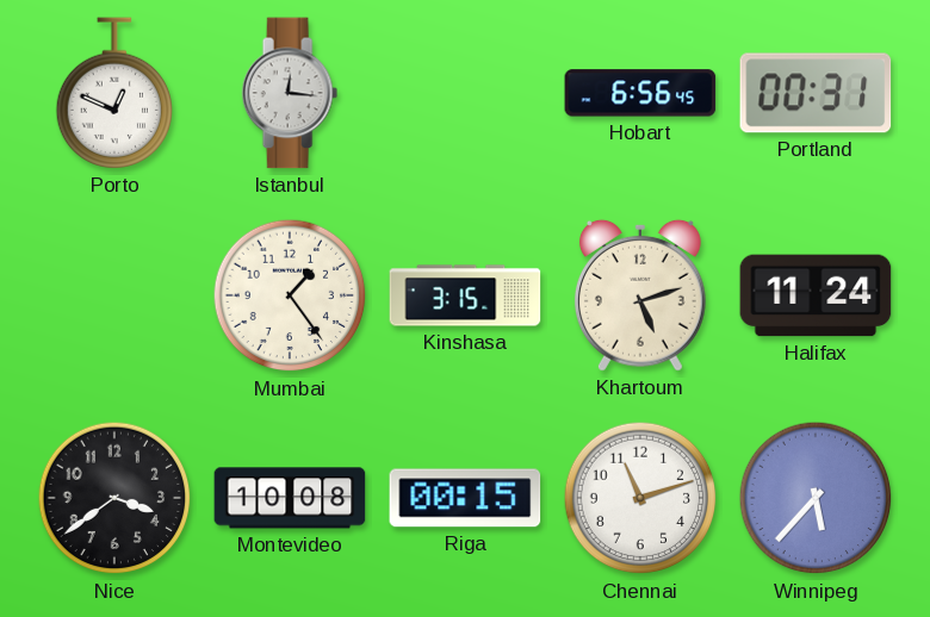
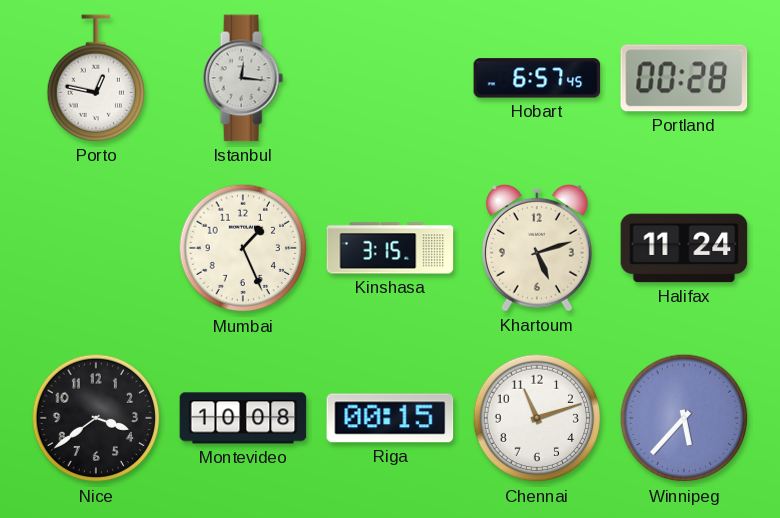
Porto: 12:49 -> 12:47 (95, 78)
Hobart: 6:56 -> 6:57 (537, 78)
Portland: 00:31 -> 00:28 (684, 78)
Mumbai: 1:24 -> 1:26 (243, 248)
